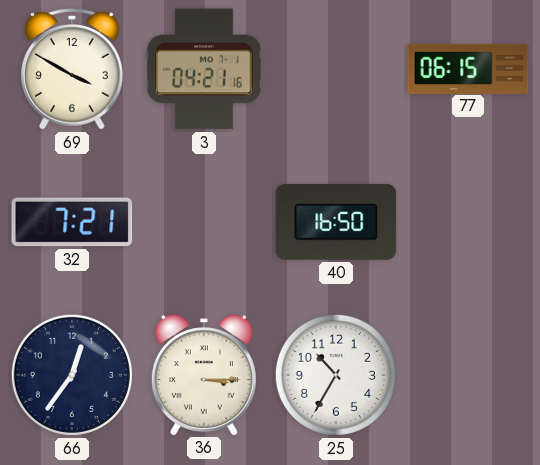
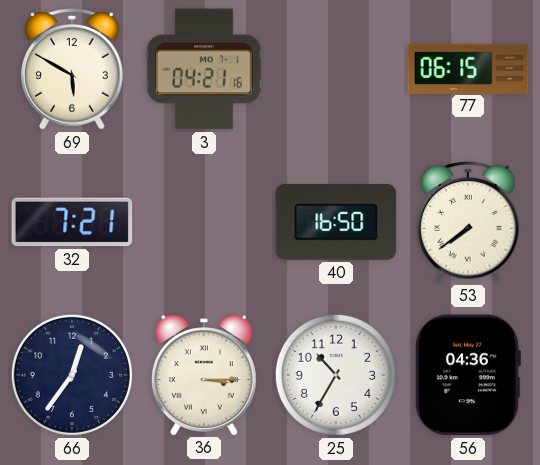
69: 3:50 -> 5:50 (73, 69)
53: none -> 7:39 (469, 222)
56: none -> 04:36 (467, 375)
